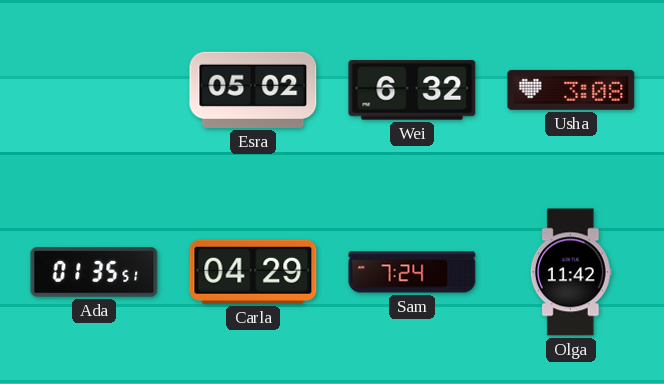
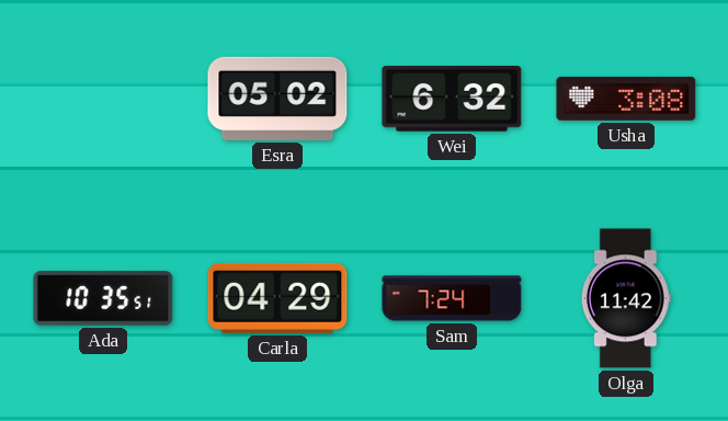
Ada: 01:35 -> 10:35 (103, 298)
